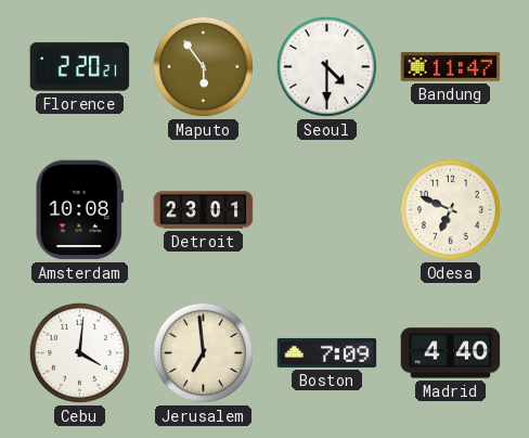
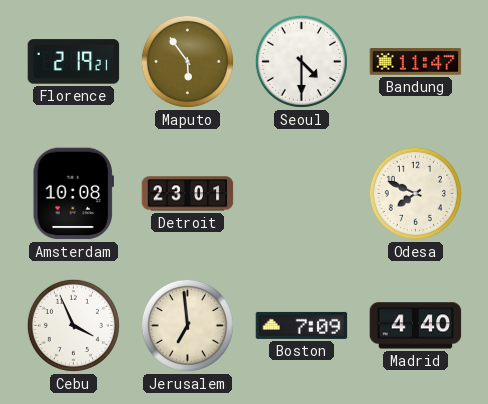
Florence: 2:20 -> 2:19 (74, 62)
Odesa: 6:49 -> 7:49 (415, 193)
Cebu: 4:01 -> 3:56 (73, 325)
